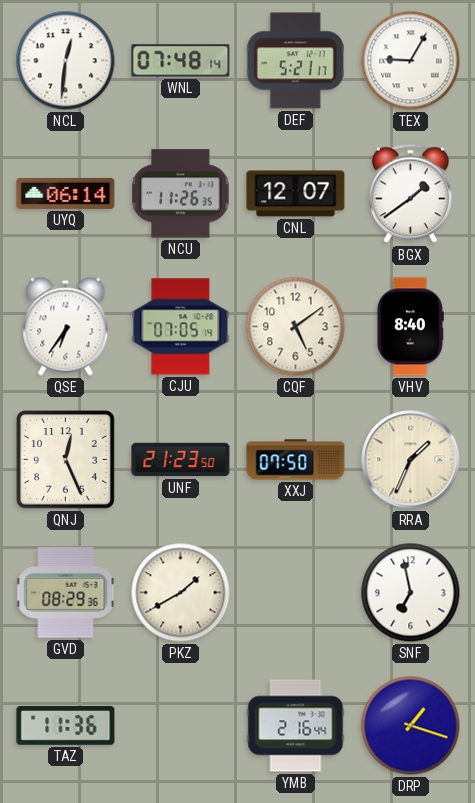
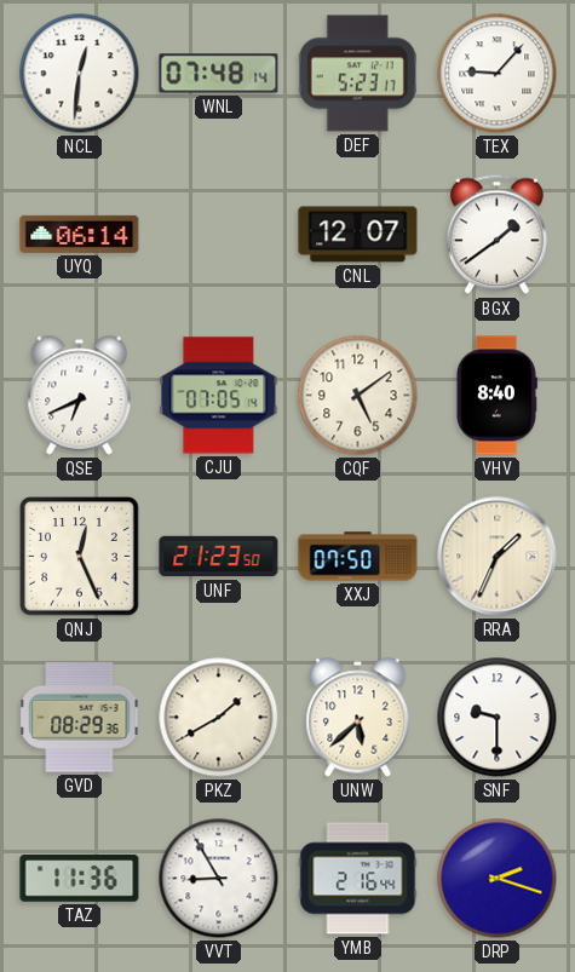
DEF: 5:21 -> 5:23 (357, 74)
TEX: 9:05 -> 9:07 (498, 74)
NCU: 11:26 -> none (181, 194)
QSE: 6:36 -> 6:41 (80, 396)
UNW: none -> 5:38 (358, 718)
SNF: 6:58 -> 9:30 (498, 718)
VVT: none -> 8:55 (219, 879)
DRP: 1:18 -> 2:18 (498, 879)
